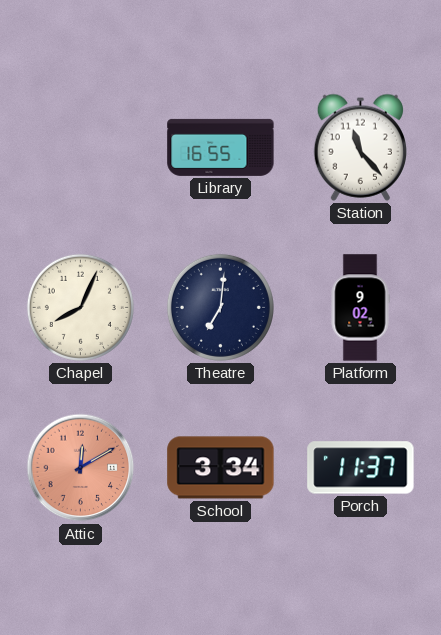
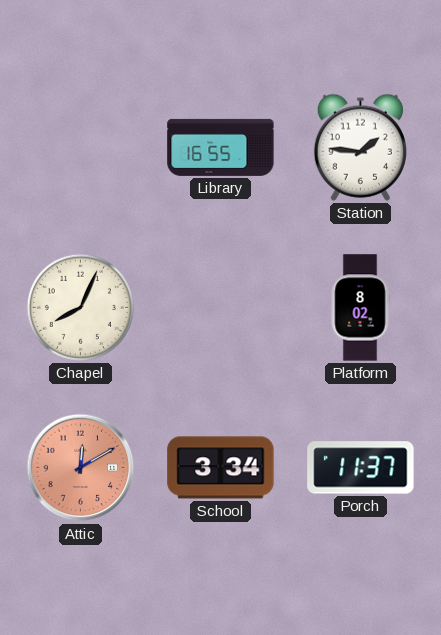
Station: 11:23 -> 1:46 (360, 147)
Theatre: 7:01 -> none (220, 307)
Platform: 9:02 -> 8:02 (360, 308)
